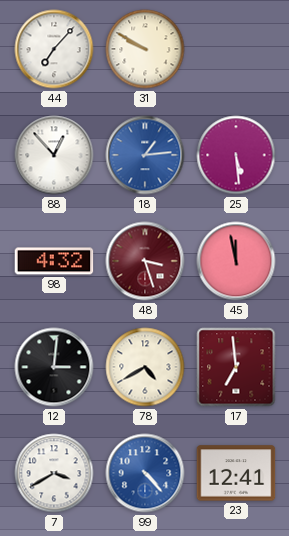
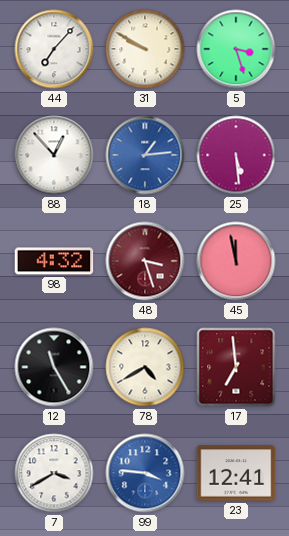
5: none -> 3:27 (236, 49)
12: 3:01 -> 11:25 (54, 367)
99: 4:23 -> 3:46 (145, 473)
